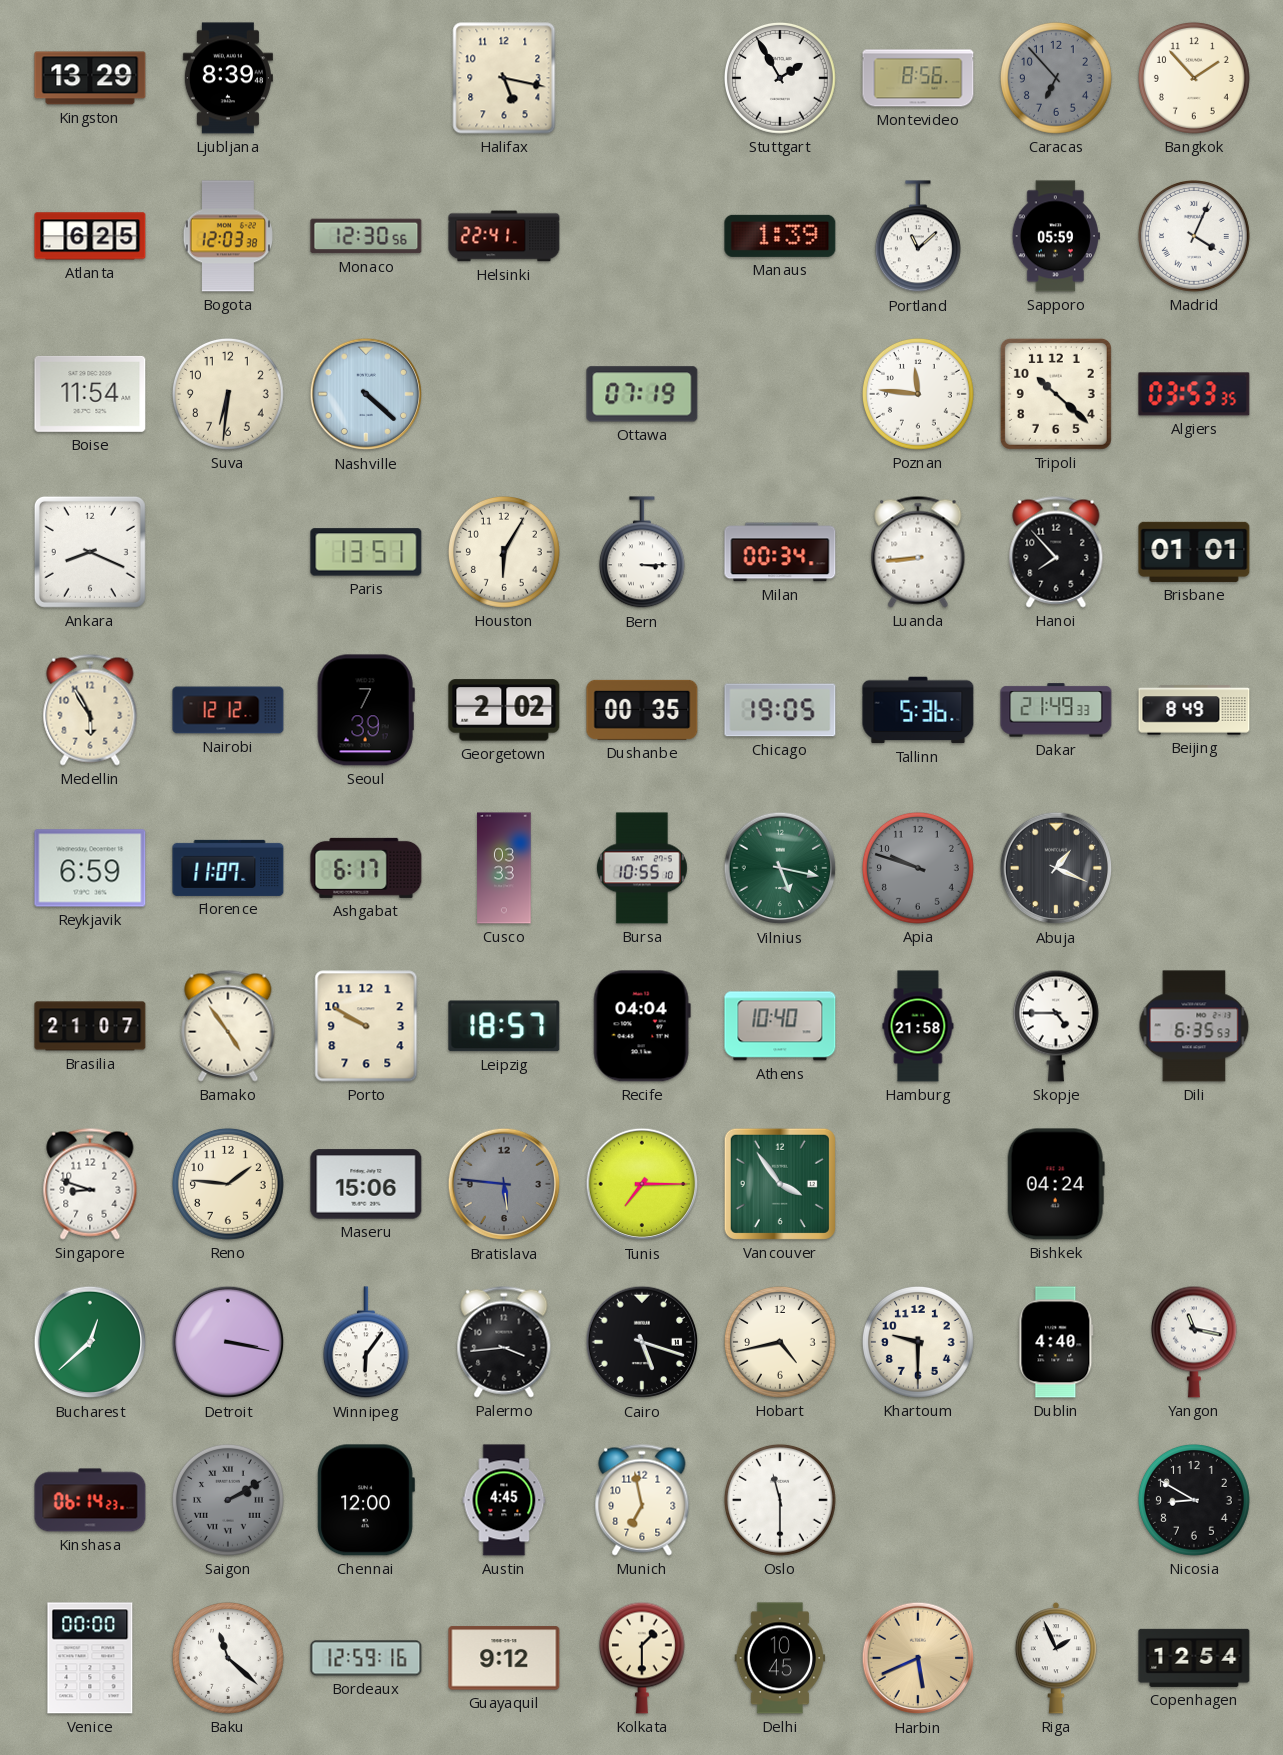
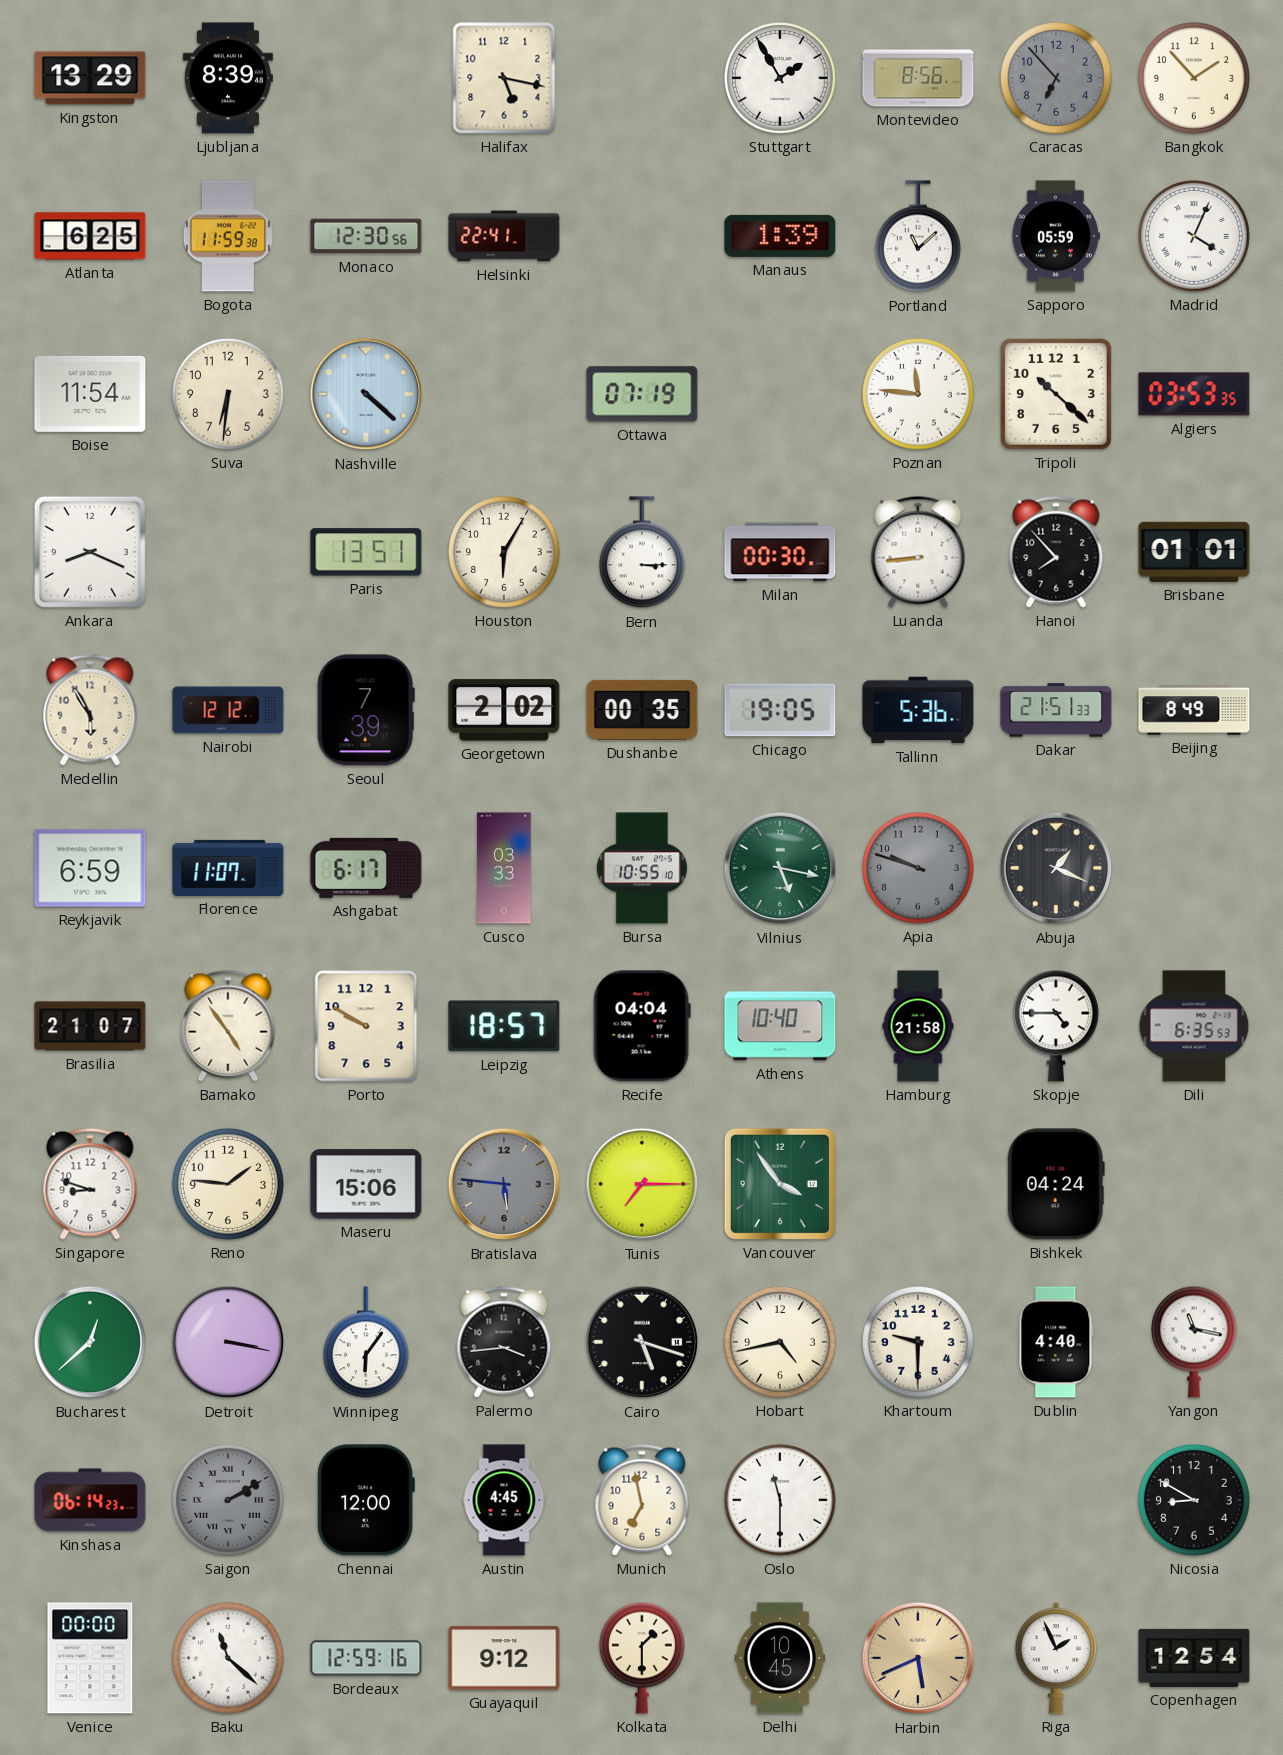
Bogota: 12:03 -> 11:59 (228, 236)
Milan: 00:34 -> 00:30 (780, 552)
Dakar: 21:49 -> 21:51 (1056, 710)
